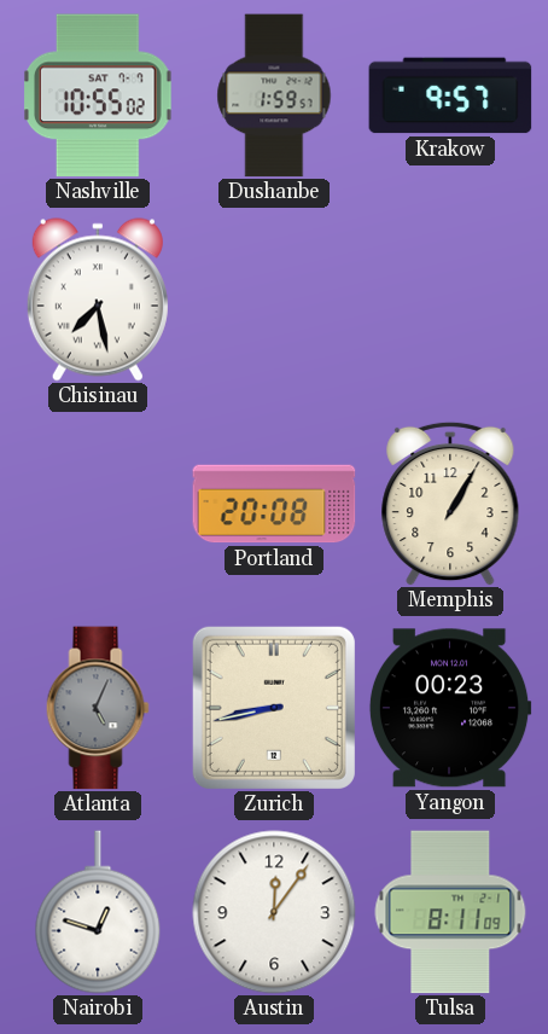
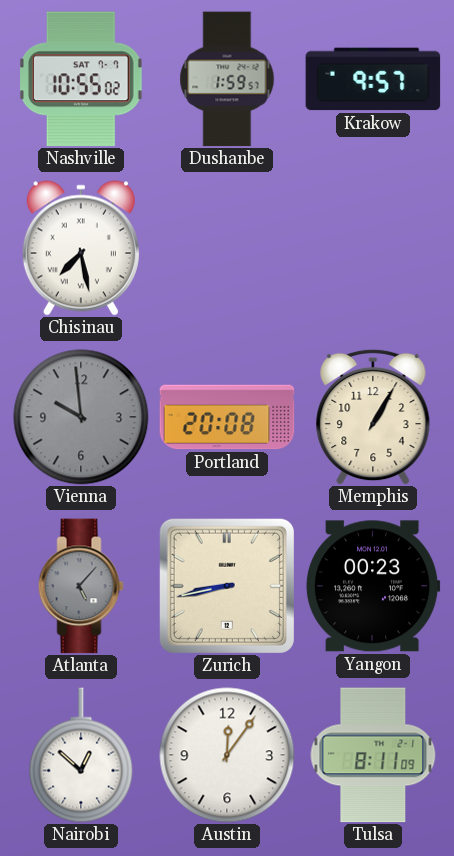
Vienna: none -> 9:59 (81, 417)
Atlanta: 5:04 -> 5:07 (81, 586)
Nairobi: 12:48 -> 12:52 (81, 755)
